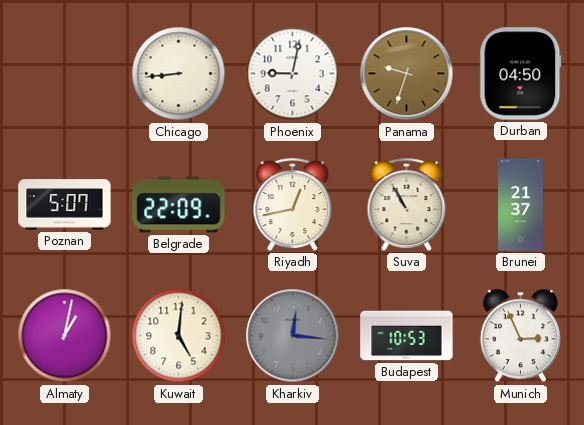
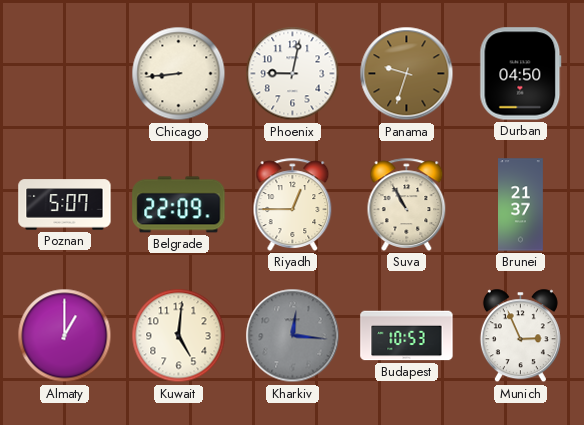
Riyadh: 12:43 -> 12:45 (293, 204)
Almaty: 1:02 -> 1:00 (65, 336)
